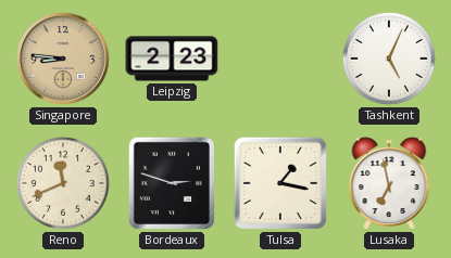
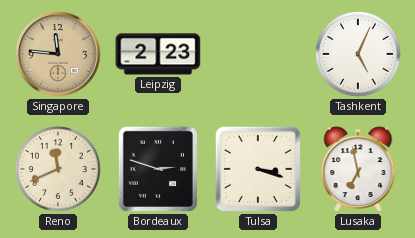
Singapore: 8:46 -> 11:46 (59, 55)
Tulsa: 1:17 -> 3:18 (258, 169)
